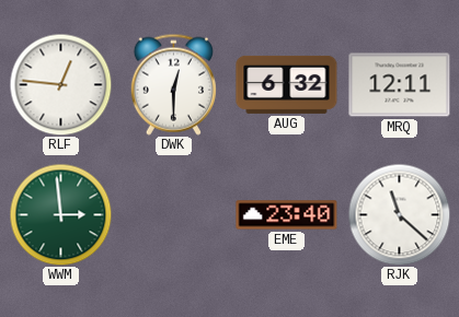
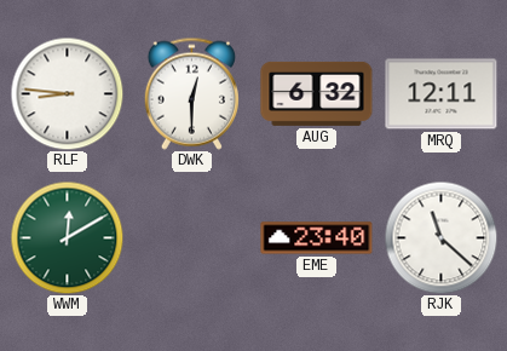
RLF: 12:46 -> 8:46 (67, 93)
WWM: 2:59 -> 12:10 (67, 237)
